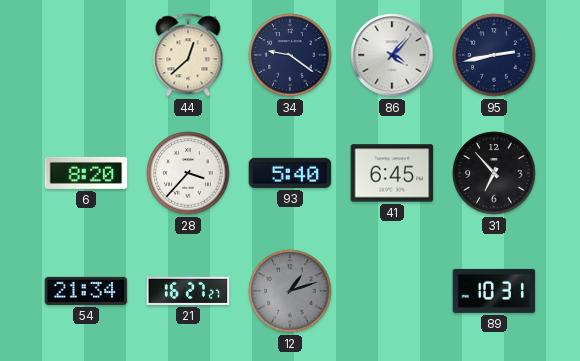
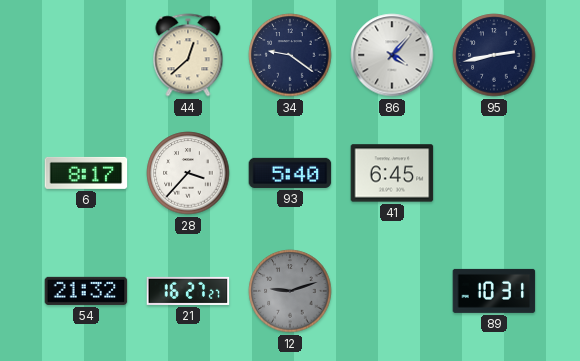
6: 8:20 -> 8:17 (86, 173)
31: 6:53 -> none (494, 173)
54: 21:34 -> 21:32 (86, 291)
12: 1:12 -> 9:12 (290, 291)
